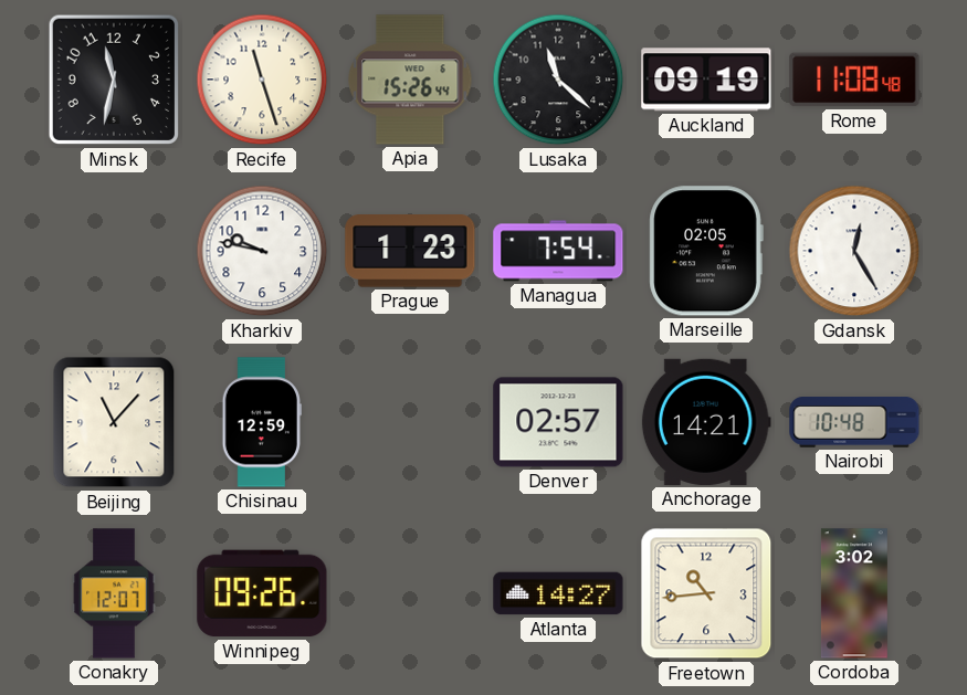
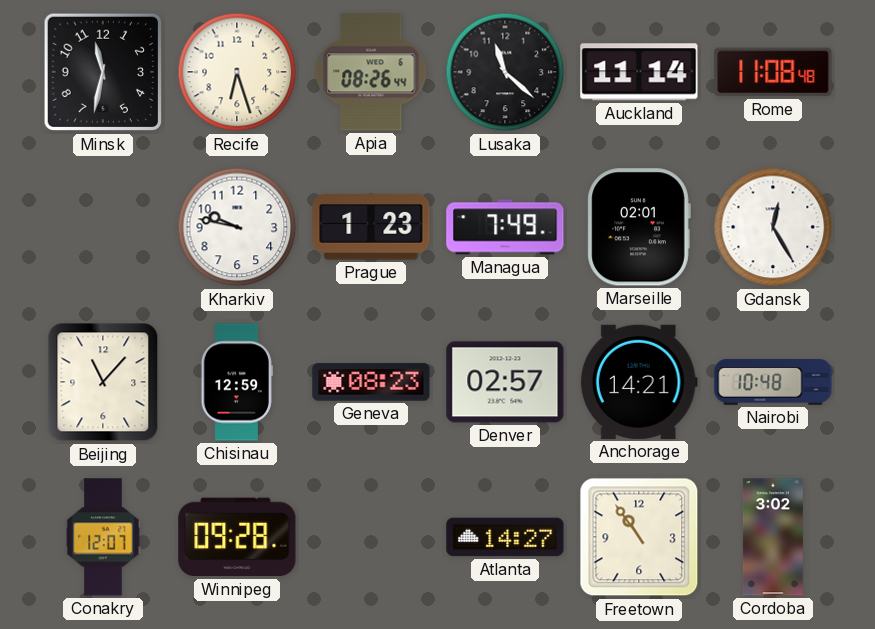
Recife: 11:27 -> 6:27 (237, 72)
Apia: 15:26 -> 08:26 (371, 72)
Auckland: 09:19 -> 11:14 (639, 72)
Managua: 7:54 -> 7:49 (505, 227)
Marseille: 02:05 -> 02:01 (639, 227)
Geneva: none -> 08:23 (371, 382)
Winnipeg: 09:26 -> 09:28 (237, 537)
Freetown: 10:44 -> 10:54 (639, 537)
